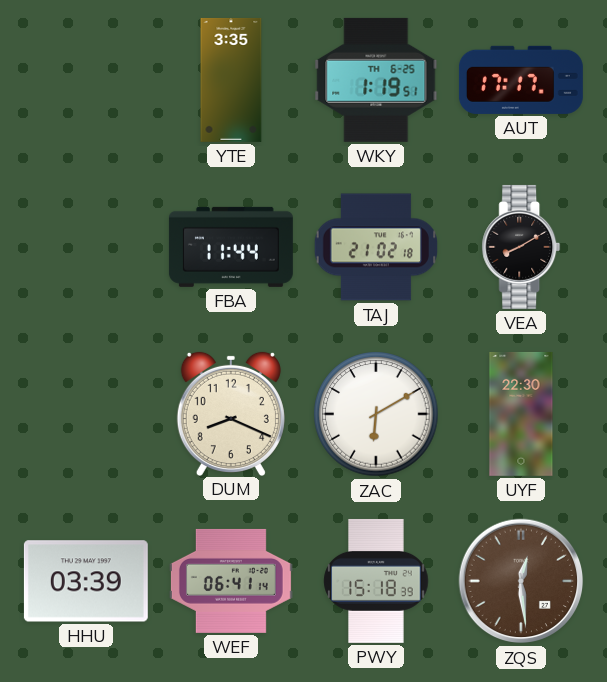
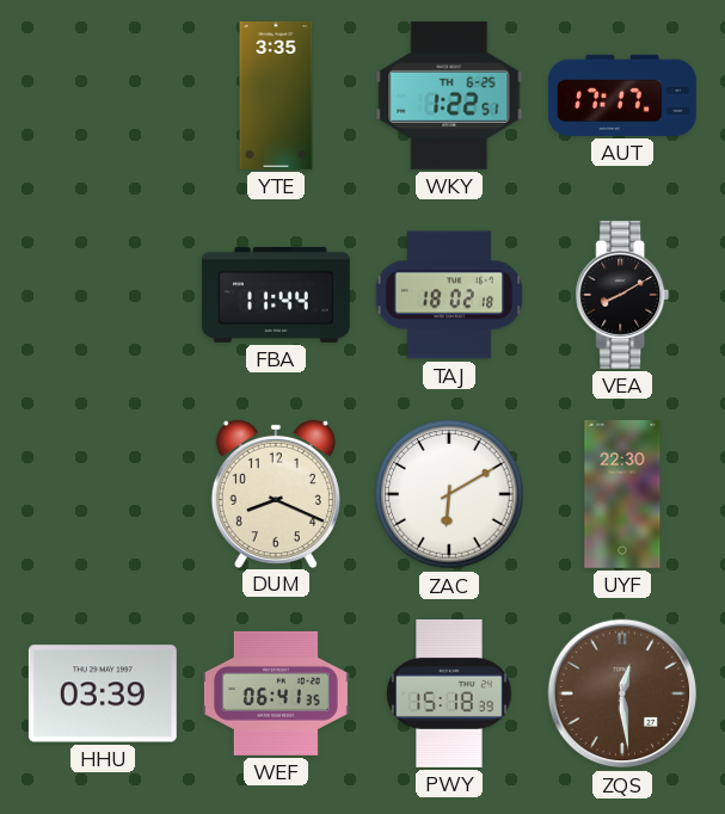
WKY: 1:19 -> 1:22 (449, 95)
TAJ: 21:02 -> 18:02 (448, 295)
WEF: 06:41:14 -> 06:41:35 (276, 693)
